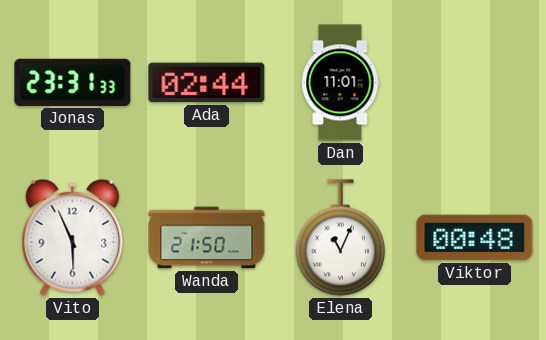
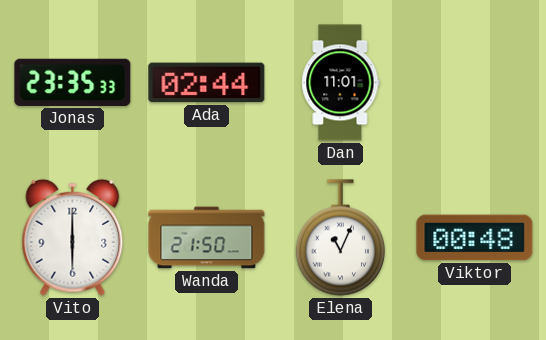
Jonas: 23:31 -> 23:35 (73, 82)
Vito: 5:56 -> 6:00 (73, 237)
